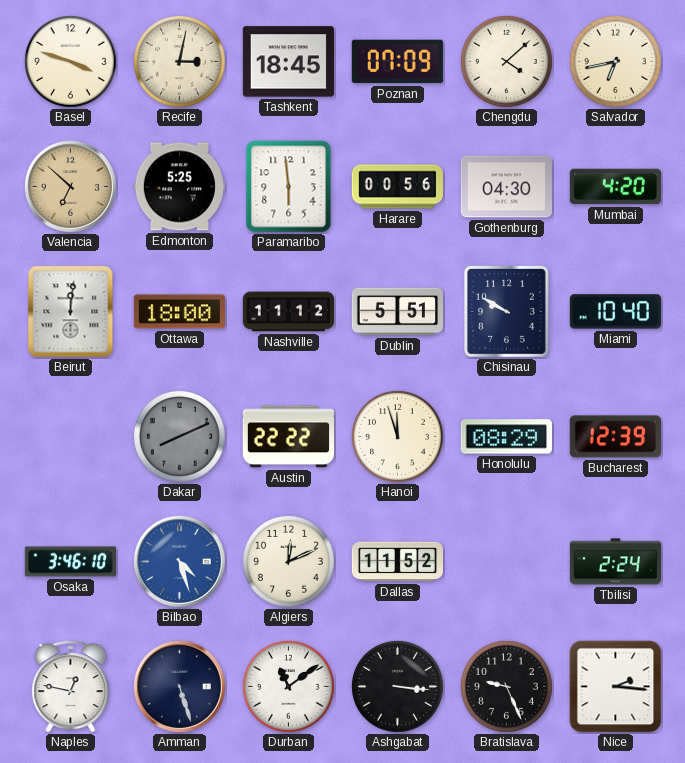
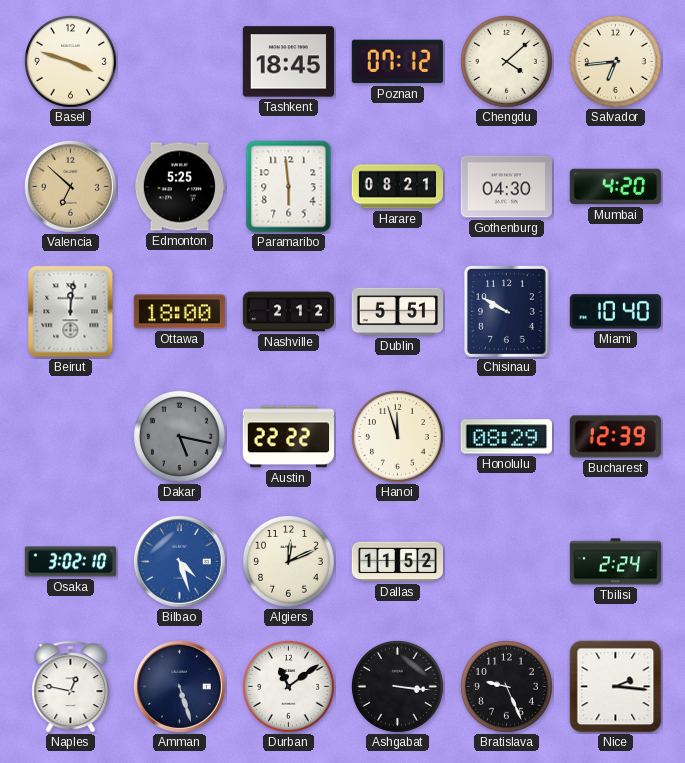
Recife: 3:02 -> none (179, 61)
Poznan: 07:09 -> 07:12 (397, 62)
Salvador: 6:43 -> 6:44 (615, 61)
Harare: 00:56 -> 08:21 (397, 187)
Nashville: 11:12 -> 2:12 (288, 312)
Dakar: 8:11 -> 5:17 (179, 436)
Osaka: 3:46 -> 3:02 (70, 562)
